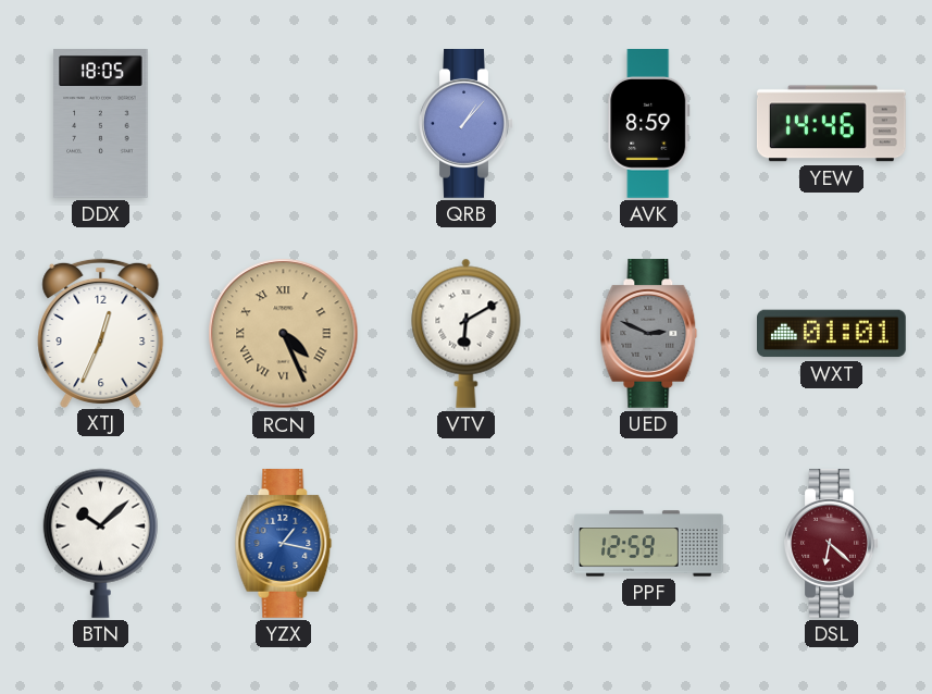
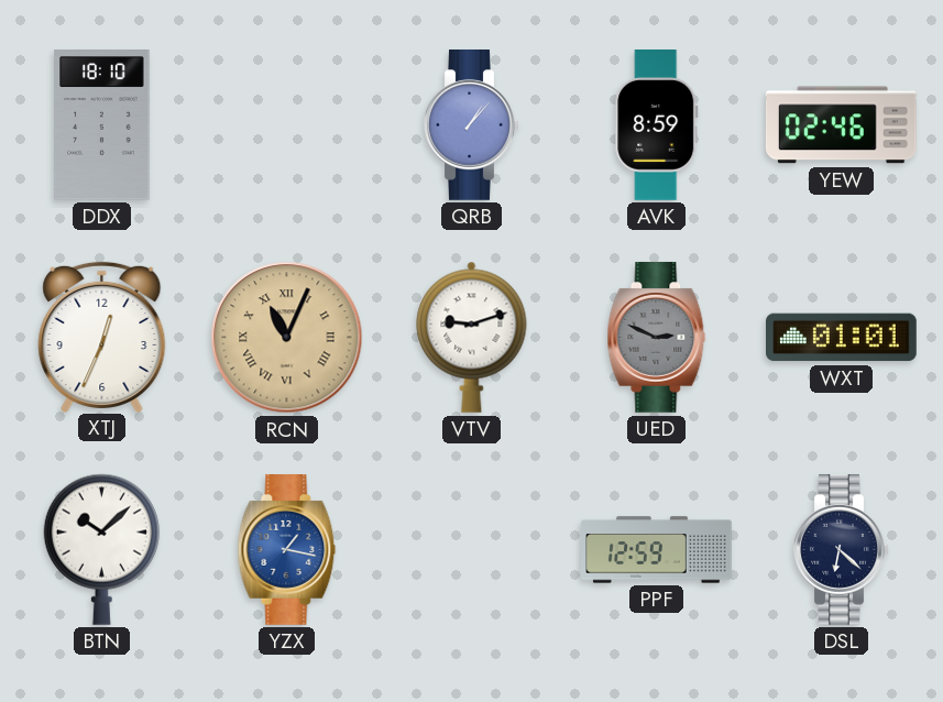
DDX: 18:05 -> 18:10 (102, 125)
YEW: 14:46 -> 02:46 (841, 125)
RCN: 4:26 -> 11:04 (287, 338)
VTV: 6:10 -> 9:12 (472, 337)
DSL dial: burgundy -> navy (842, 550)
